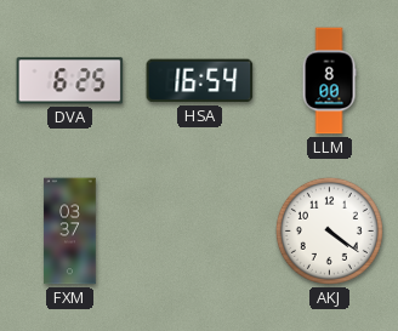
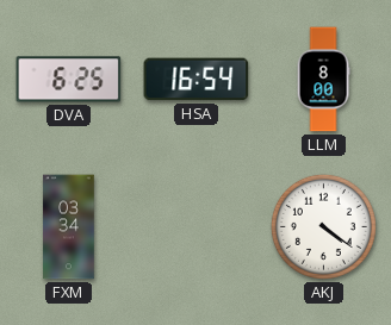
FXM: 03:37 -> 03:34 (69, 227)
